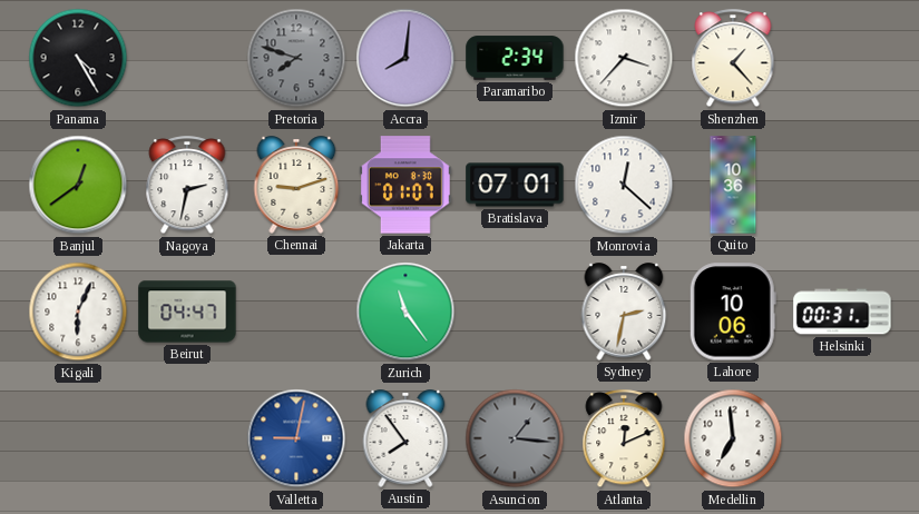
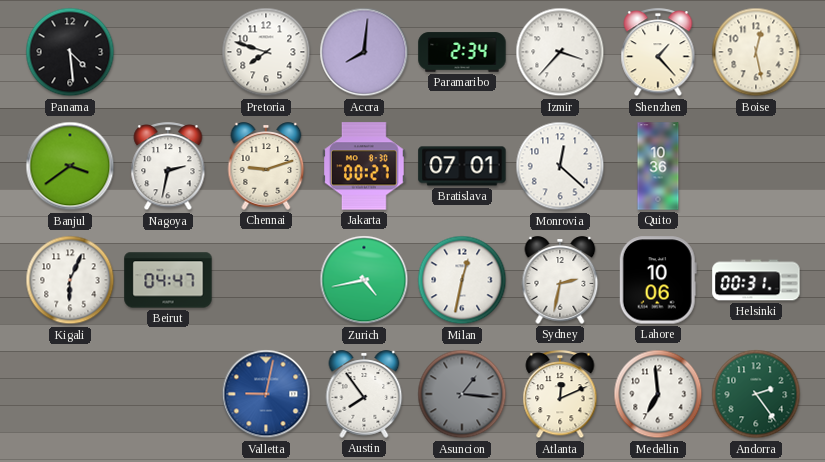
Panama: 4:25 -> 4:29 (70, 52)
Pretoria dial: grey -> white (266, 52)
Boise: none -> 12:28 (756, 52)
Banjul: 12:39 -> 3:39 (70, 166)
Jakarta: 01:07 -> 00:27 (365, 166)
Zurich: 11:24 -> 4:43 (364, 280)
Milan: none -> 12:32 (462, 280)
Andorra: none -> 2:24 (756, 394)
